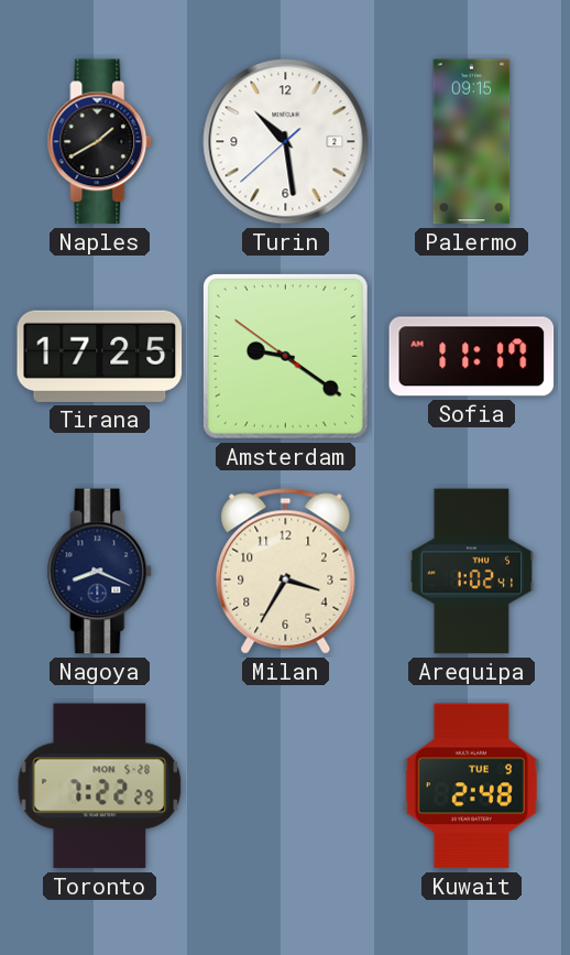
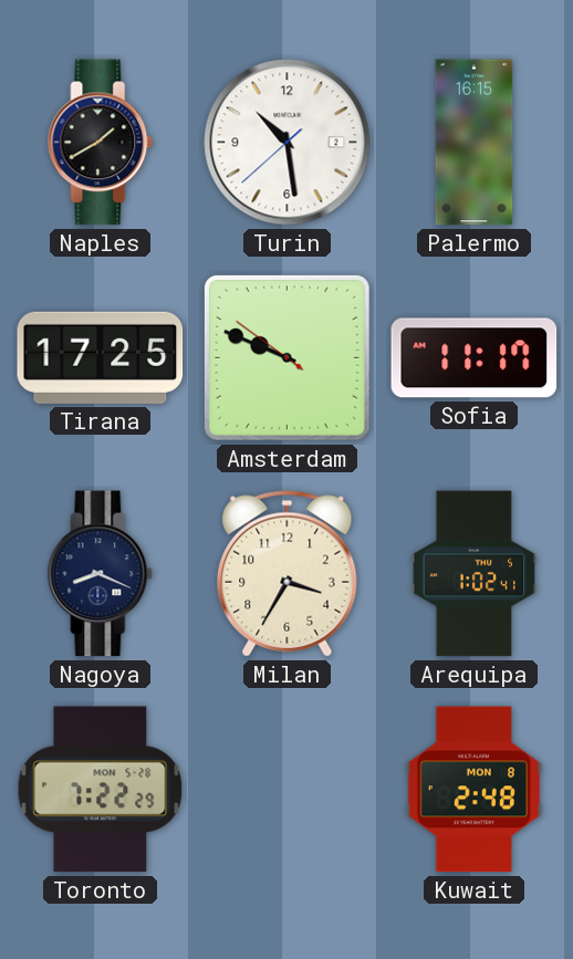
Palermo: 09:15 -> 16:15 (475, 143)
Amsterdam: 9:20 -> 9:48 (286, 357)
Kuwait date: TUE 9 -> MON 8 (473, 790)
